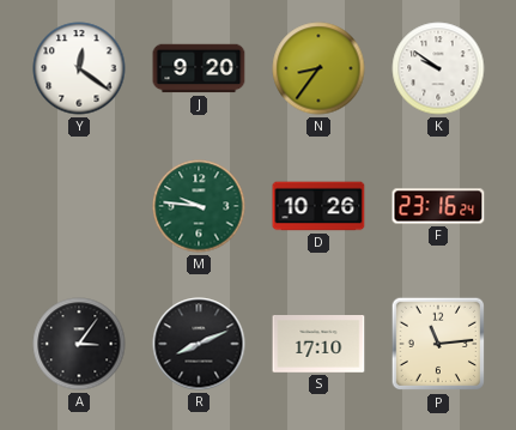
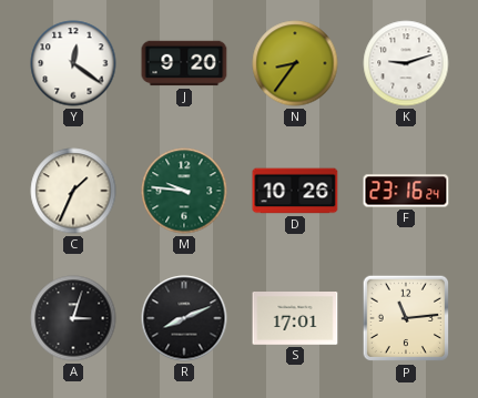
K: 9:51 -> 9:12 (406, 63)
C: none -> 1:34 (73, 191)
A: 3:06 -> 3:03 (73, 318)
S: 17:10 -> 17:01 (295, 318)
